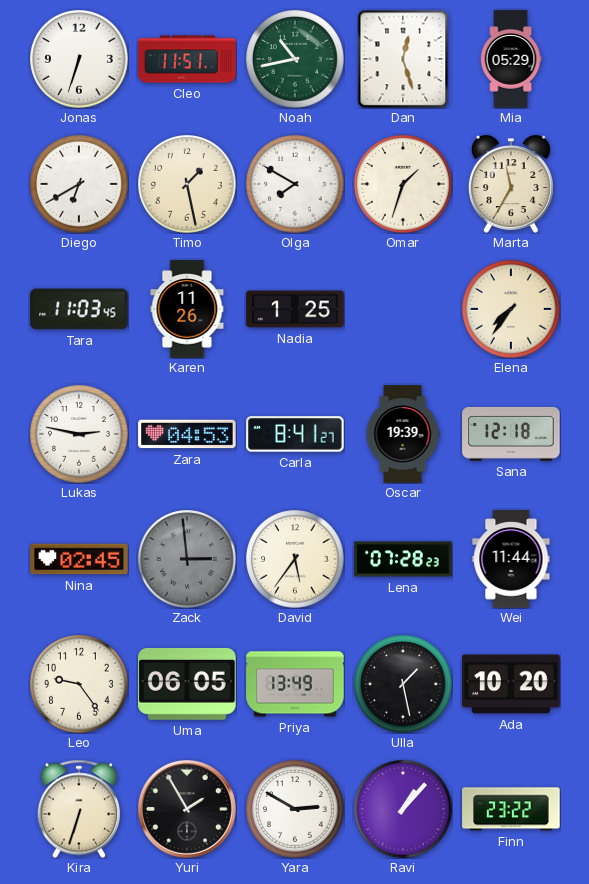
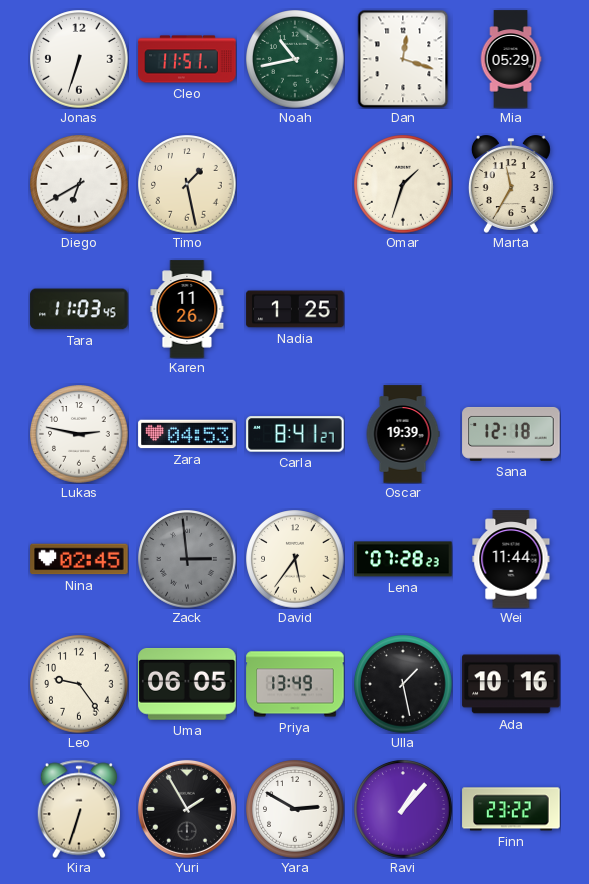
Dan: 12:27 -> 12:18 (403, 59)
Olga: 7:50 -> none (295, 184)
Elena: 7:36 -> none (511, 309)
Ada: 10:20 -> 10:16 (511, 684)
